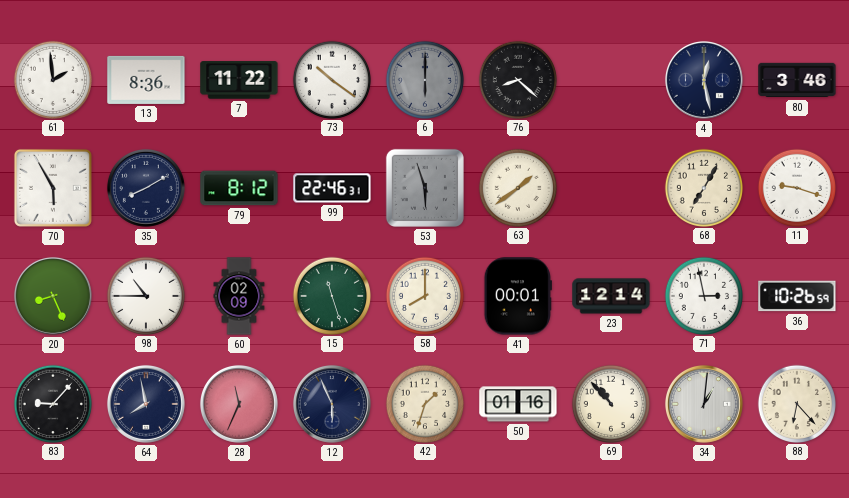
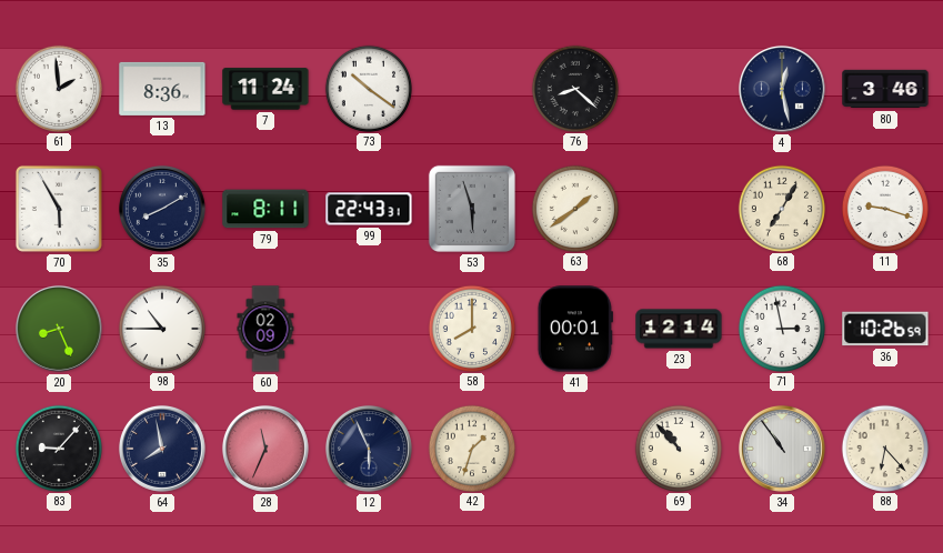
7: 11:22 -> 11:24 (265, 89)
6: 6:00 -> none (424, 79)
79: 8:12 -> 8:11 (265, 209)
99: 22:46 -> 22:43 (369, 209)
15: 11:27 -> none (331, 295)
50: 01:16 -> none (518, 404)
34: 1:01 -> 10:54 (782, 449)
